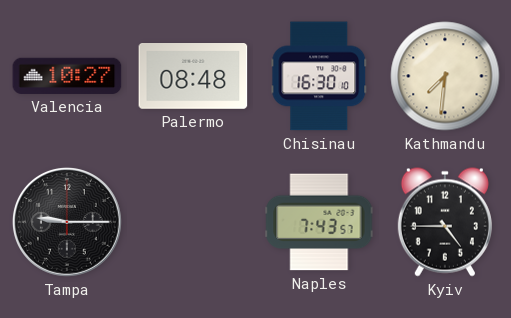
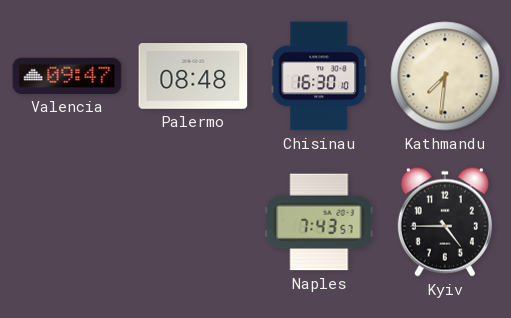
Valencia: 10:27 -> 09:47 (67, 76)
Tampa: 9:15 -> none (67, 222)
